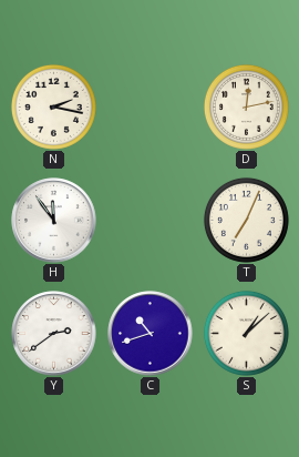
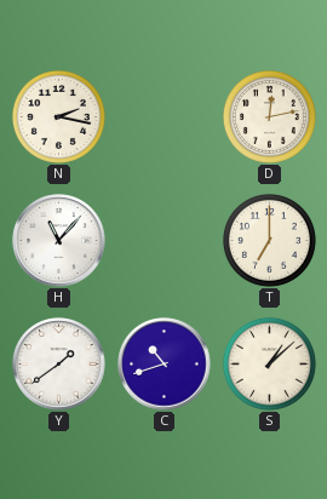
H: 11:54 -> 11:07 (59, 241)
T: 7:04 -> 7:00 (269, 240)
Y: 2:39 -> 1:39 (59, 365)
